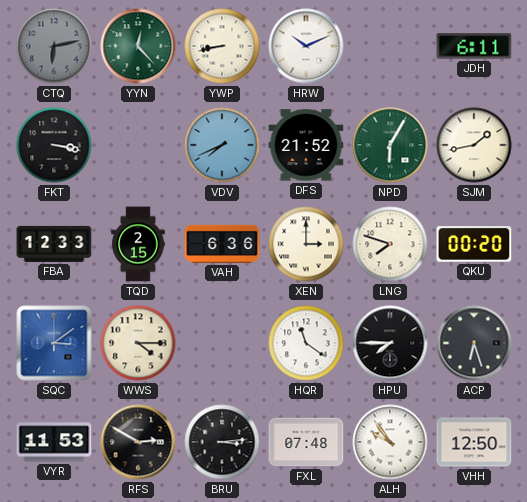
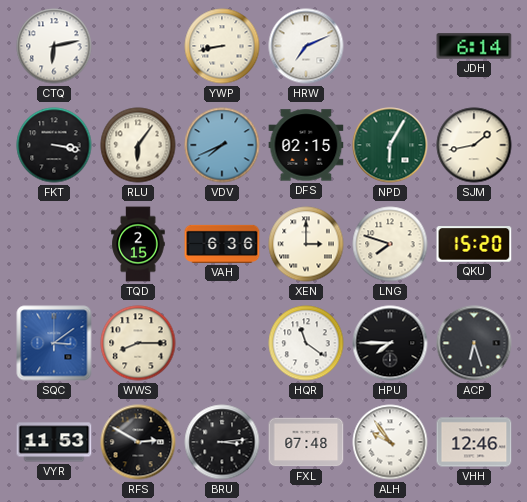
CTQ dial: grey -> white (54, 46)
YYN: 12:23 -> none (138, 46)
HRW: 10:11 -> 7:11 (306, 46)
JDH: 6:11 -> 6:14 (474, 46)
RLU: none -> 6:06 (138, 145)
DFS: 21:52 -> 02:15 (306, 145)
FBA: 12:33 -> none (54, 244)
QKU: 00:20 -> 15:20 (474, 244)
WWS: 4:15 -> 8:15 (138, 343)
VHH: 12:50 -> 12:46 (474, 442)
